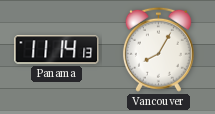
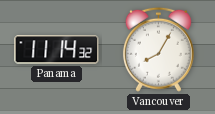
Panama: 11:14:13 -> 11:14:32 (57, 50)
